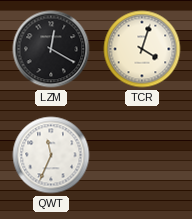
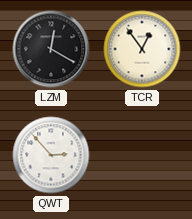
TCR: 4:03 -> 12:54 (142, 49)
QWT: 11:34 -> 2:53 (51, 155)
